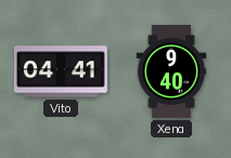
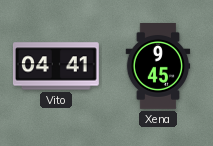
Xena: 9:40 -> 9:45 (158, 67)
